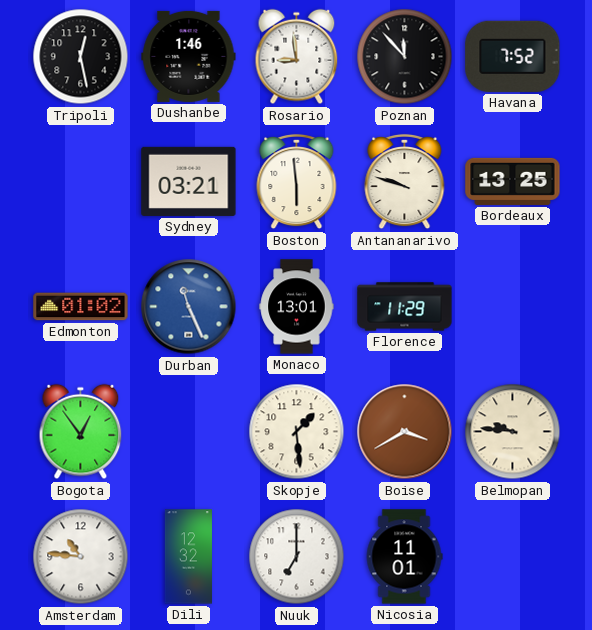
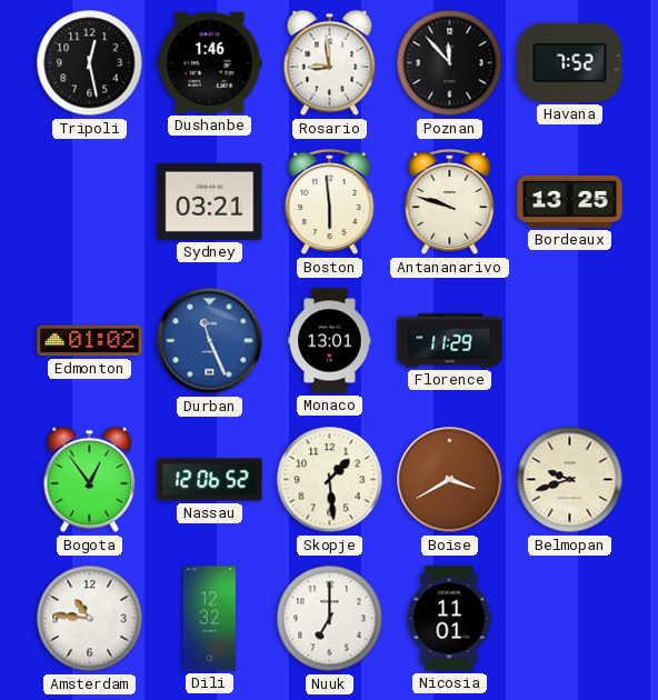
Nassau: none -> 12:06 (210, 480)
Belmopan: 9:46 -> 9:42 (570, 480)
